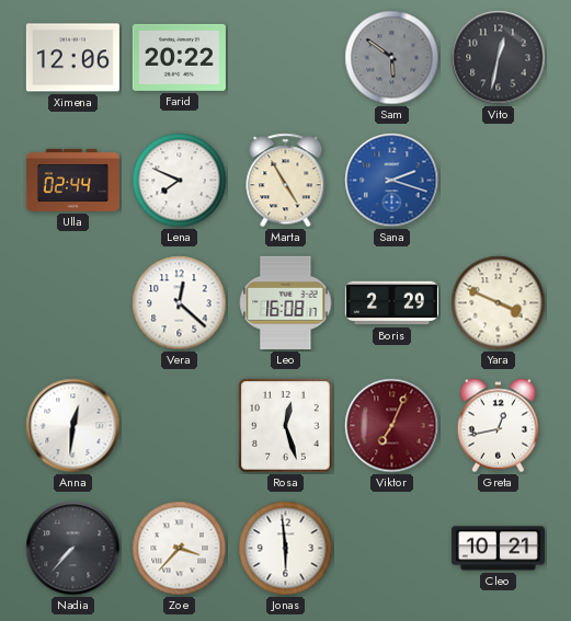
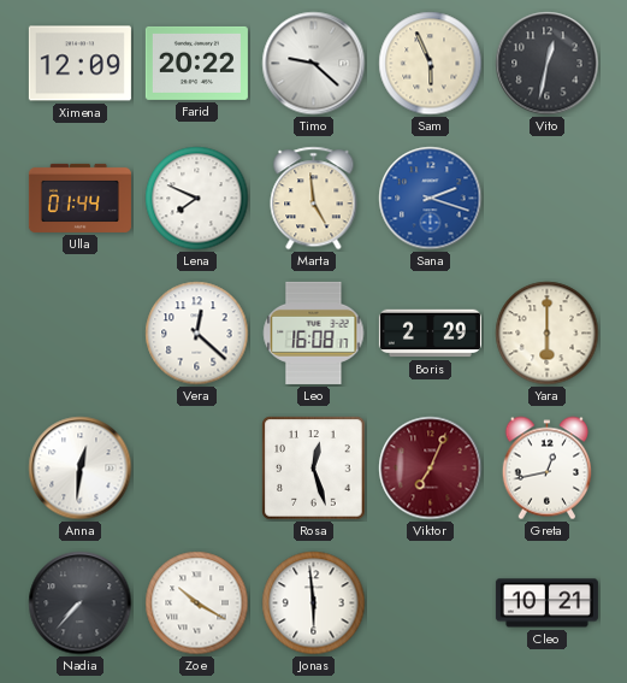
Ximena: 12:06 -> 12:09 (79, 64)
Timo: none -> 9:22 (314, 64)
Sam: 5:51 -> 5:56 (431, 64)
Sam dial: grey -> cream (431, 64)
Ulla: 02:44 -> 01:44 (79, 198)
Marta: 4:55 -> 4:59 (314, 199)
Yara: 3:49 -> 6:00 (548, 334)
Zoe: 3:37 -> 10:20 (197, 603)
